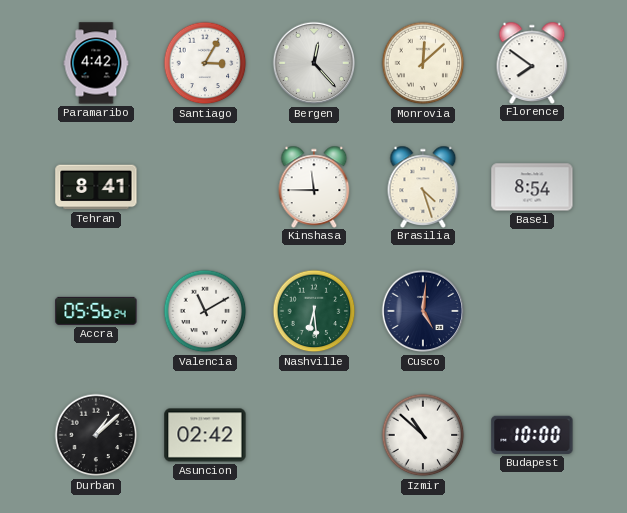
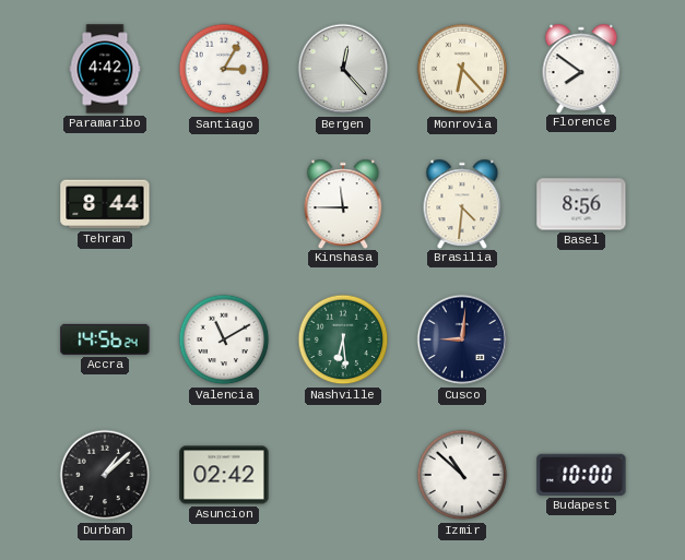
Monrovia: 12:08 -> 6:23 (462, 69)
Tehran: 8:41 -> 8:44 (105, 204)
Brasilia: 4:27 -> 4:31 (462, 203)
Basel: 8:54 -> 8:56 (581, 204)
Accra: 05:56 -> 14:56 (105, 339)
Cusco: 5:01 -> 9:01 (462, 339)
